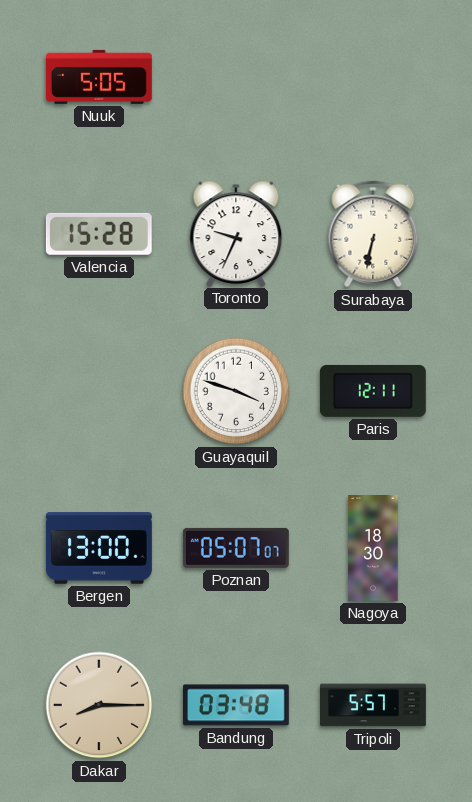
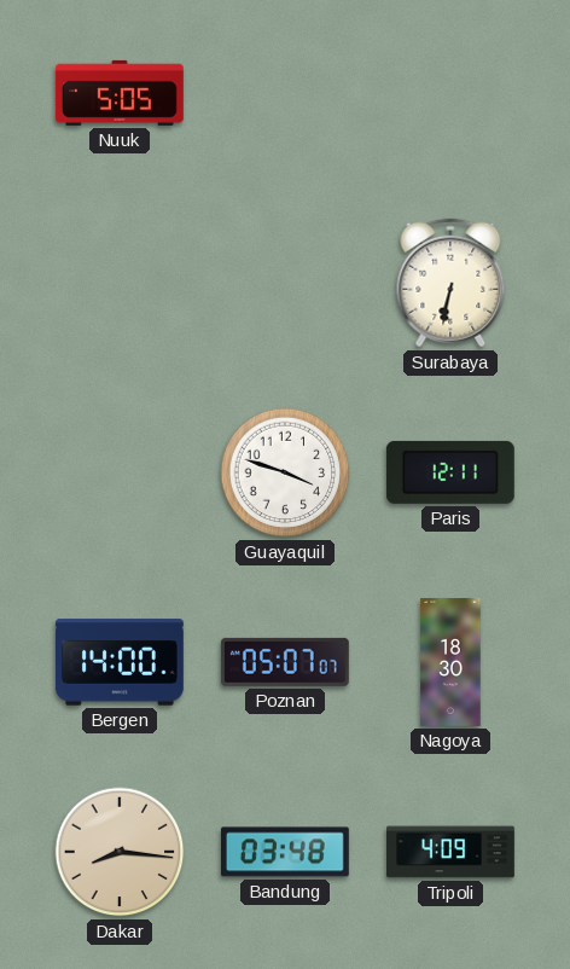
Valencia: 15:28 -> none (99, 234)
Toronto: 9:34 -> none (236, 233)
Bergen: 13:00 -> 14:00 (120, 662)
Dakar: 8:15 -> 8:16 (120, 852)
Tripoli: 5:57 -> 4:09 (452, 852)
